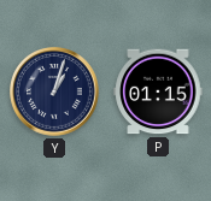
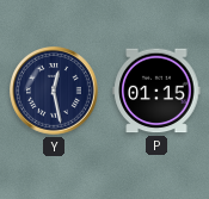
Y: 1:03 -> 12:28 (55, 92)
